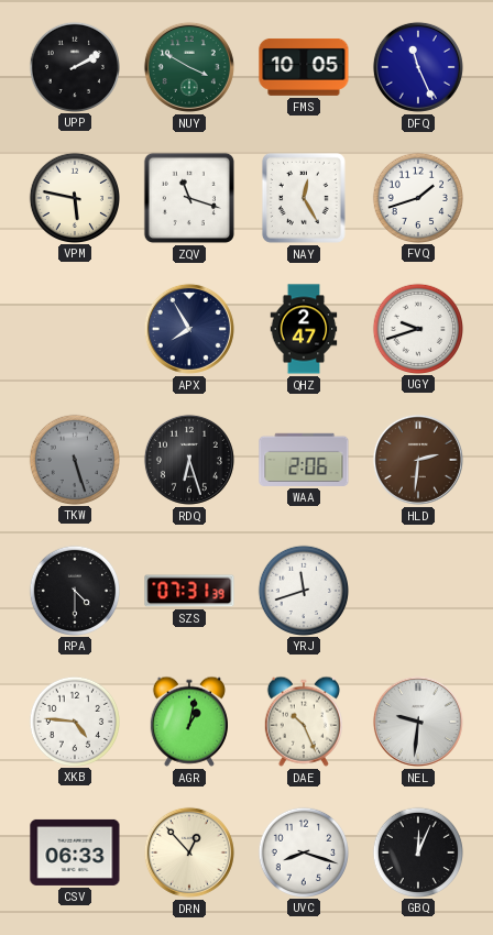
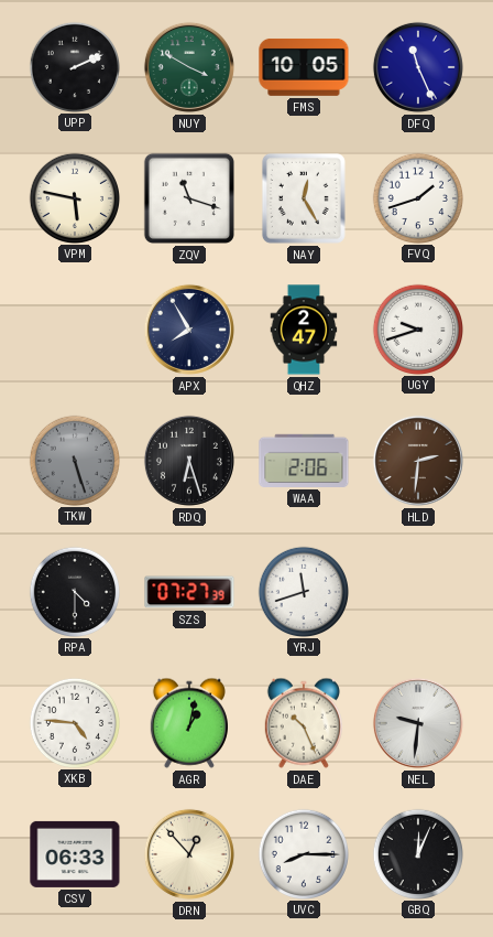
UPP: 2:10 -> 2:11 (74, 66)
SZS: 07:31 -> 07:27 (189, 592)
UVC: 8:18 -> 8:15 (303, 853)
